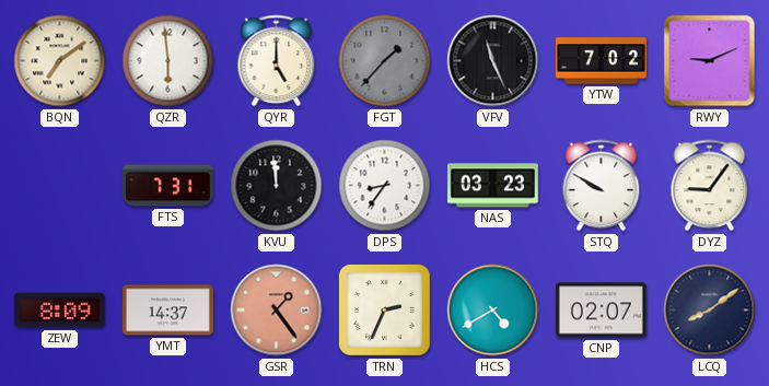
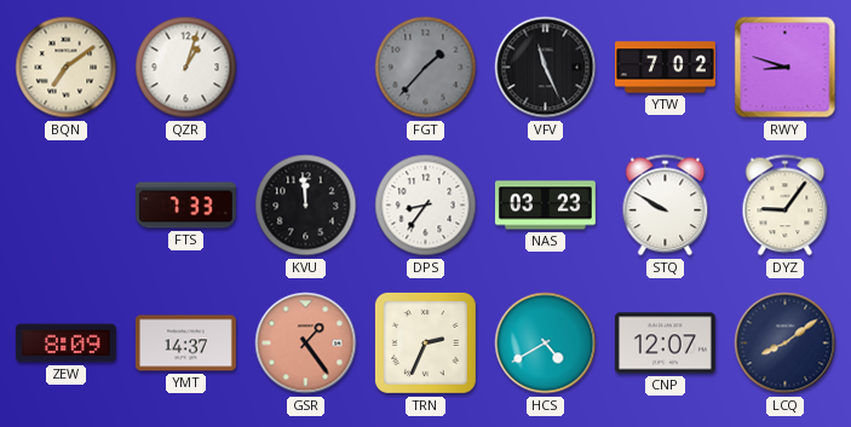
QZR: 5:59 -> 1:03 (186, 68)
QYR: 5:00 -> none (277, 61)
RWY: 9:11 -> 8:48 (786, 68)
FTS: 7:31 -> 7:33 (185, 206)
CNP: 02:07 -> 12:07 (665, 344)
